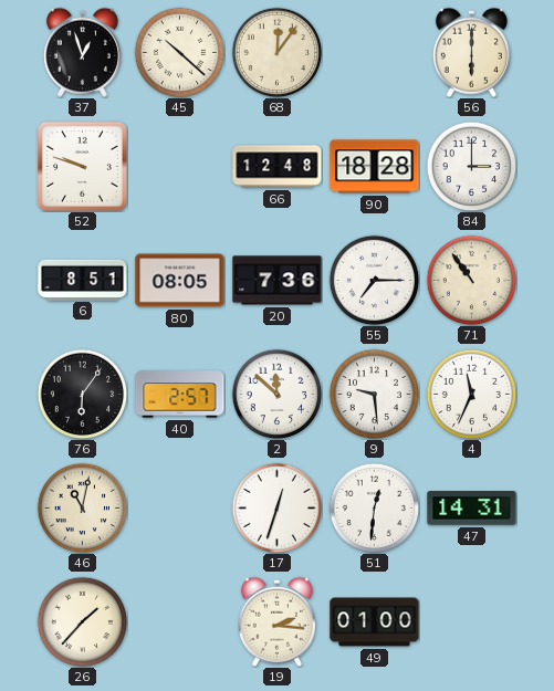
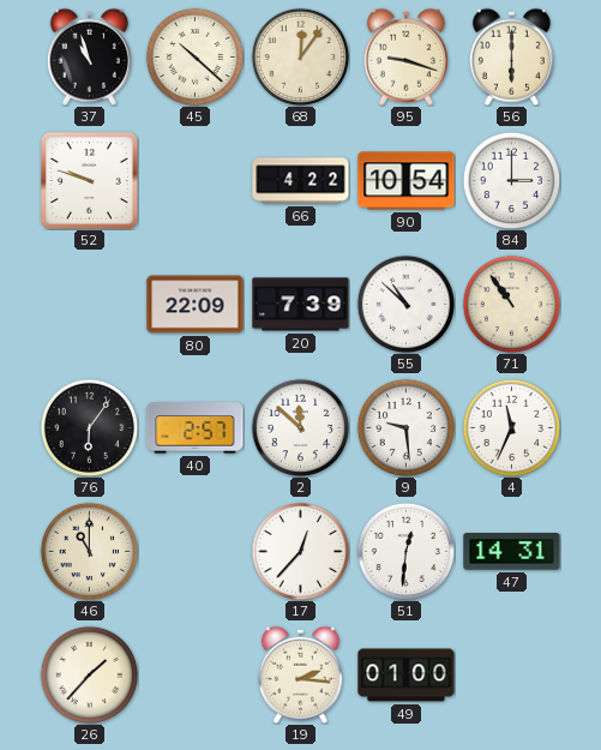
37: 12:57 -> 10:57 (89, 56)
95: none -> 9:18 (405, 56)
66: 12:48 -> 4:22 (301, 181)
90: 18:28 -> 10:54 (407, 181)
6: 8:51 -> none (83, 280)
80: 08:05 -> 22:09 (196, 305)
20: 7:36 -> 7:39 (301, 305)
55: 7:15 -> 10:52 (405, 304)
46: 11:02 -> 11:00 (89, 551)
17: 12:33 -> 12:37 (300, 551)
